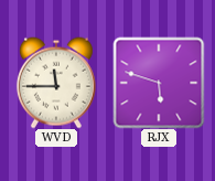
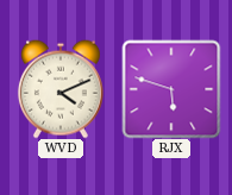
WVD: 11:45 -> 4:11 (61, 89)
